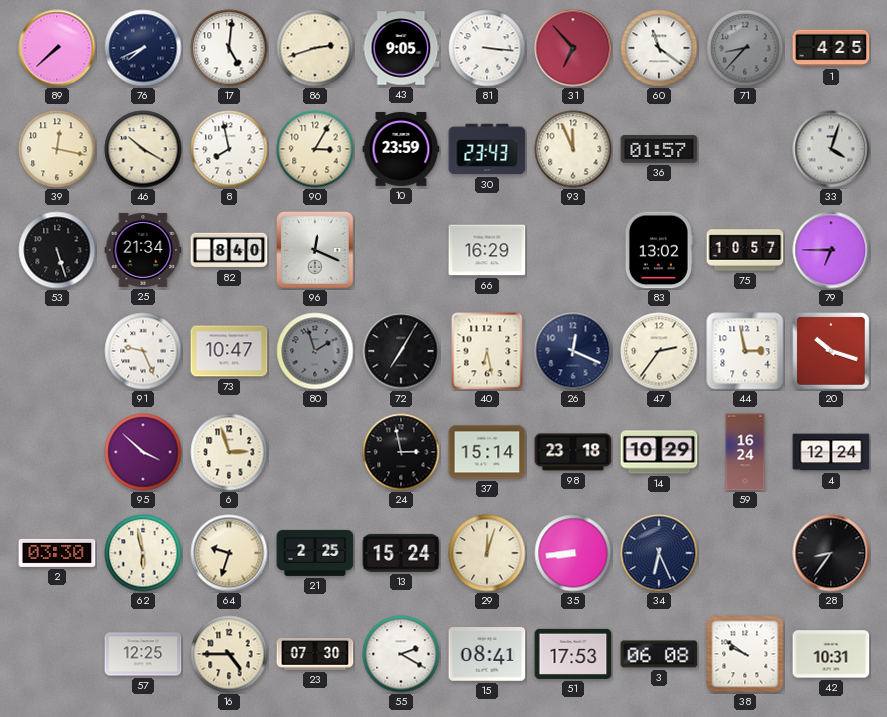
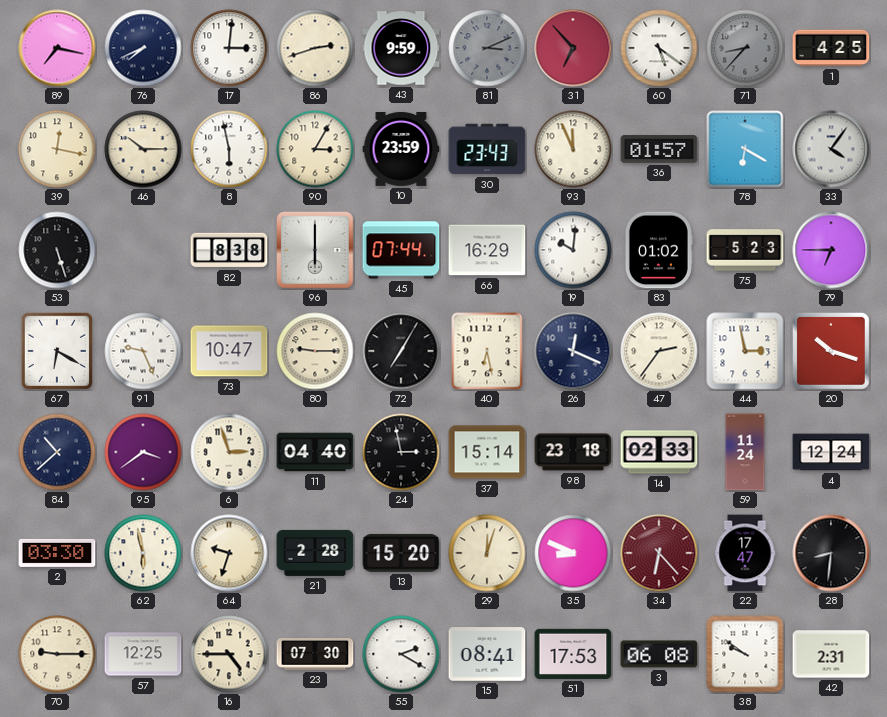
89: 7:38 -> 7:17 (57, 48)
17: 5:01 -> 3:01 (229, 48)
43: 9:05 -> 9:59 (401, 48)
81: 3:16 -> 3:11 (487, 48)
81 dial: white -> grey (487, 48)
60: 11:21 -> 5:21 (659, 48)
46: 10:20 -> 10:15 (143, 149)
8: 7:58 -> 5:58 (229, 149)
78: none -> 6:20 (745, 149)
33: 4:03 -> 4:06 (831, 149)
25: 21:34 -> none (143, 250)
82: 8:40 -> 8:38 (229, 250)
96: 12:19 -> 6:00 (316, 251)
45: none -> 07:44 (401, 250)
19: none -> 10:01 (573, 250)
83: 13:02 -> 01:02 (658, 250)
75: 10:57 -> 5:23 (745, 250)
67: none -> 6:20 (57, 351)
80: 1:57 -> 9:15 (315, 351)
80 dial: grey -> cream (315, 351)
84: none -> 10:38 (57, 452)
95: 3:52 -> 3:39 (143, 452)
11: none -> 04:40 (315, 452)
14: 10:29 -> 02:33 (659, 452)
59: 16:24 -> 11:24 (745, 452)
21: 2:25 -> 2:28 (315, 553)
13: 15:24 -> 15:20 (401, 553)
35: 8:44 -> 8:49 (573, 553)
34: 6:26 -> 6:23 (659, 553)
34 dial: navy -> burgundy (659, 553)
22: none -> 17:47 (745, 553)
28: 8:36 -> 8:31 (831, 553)
70: none -> 9:15 (57, 654)
42: 10:31 -> 2:31 (831, 654)
